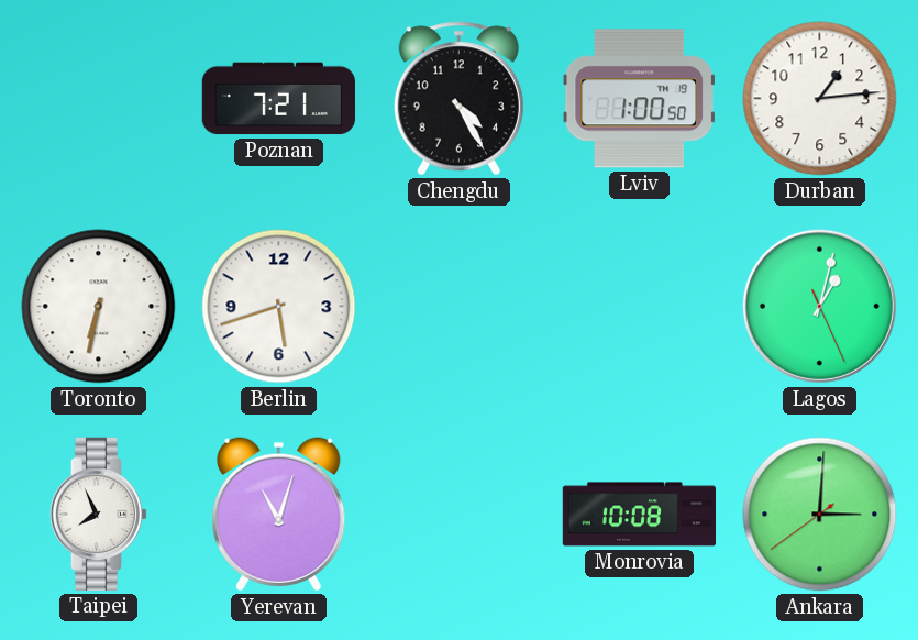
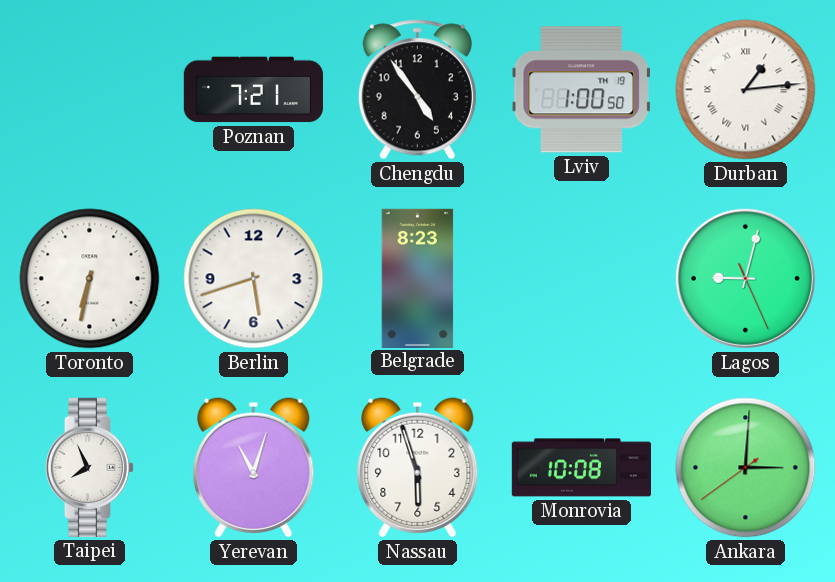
Chengdu: 4:25 -> 4:54 (417, 90)
Durban numerals: Arabic -> Roman (746, 90)
Belgrade: none -> 8:23 (418, 278)
Lagos: 1:02 -> 9:02 (745, 278)
Nassau: none -> 5:57 (418, 468)
